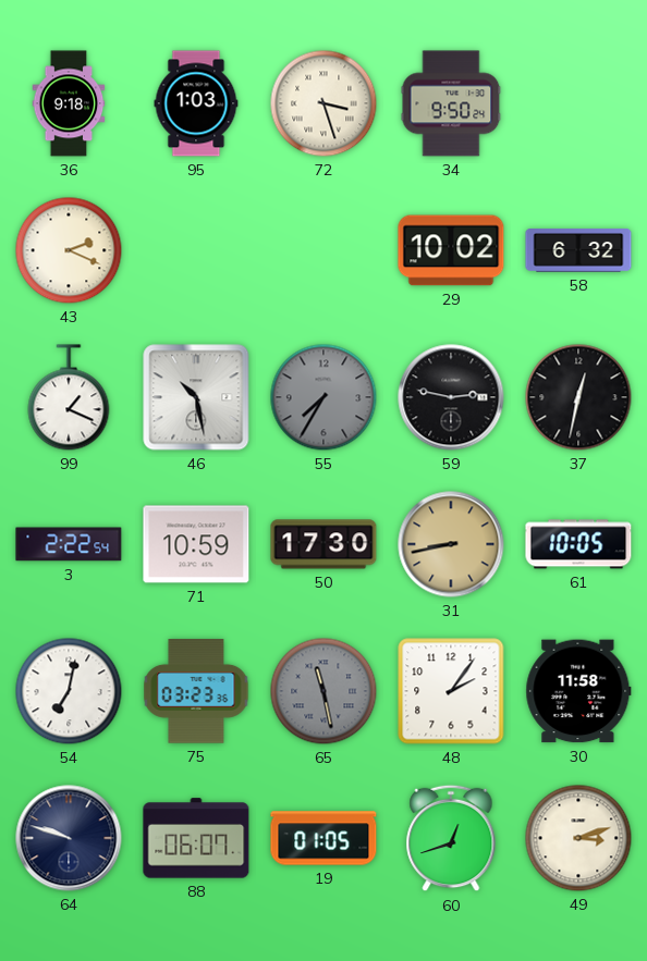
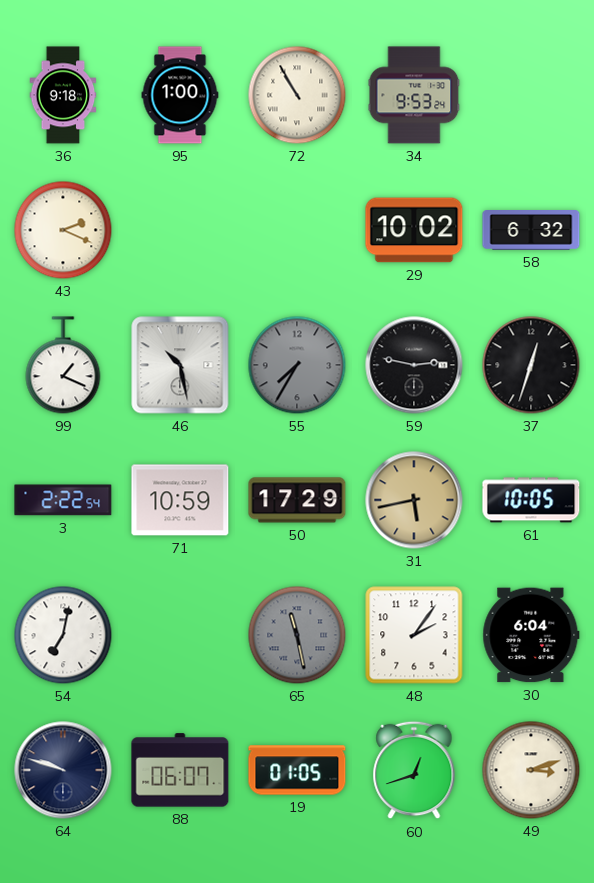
95: 1:03 -> 1:00 (180, 95)
72: 3:27 -> 10:55 (297, 95)
34: 9:50 -> 9:53 (414, 95)
37: 12:32 -> 12:33 (531, 365)
50: 17:30 -> 17:29 (297, 500)
31: 8:43 -> 5:43 (414, 500)
75: 03:23 -> none (196, 691)
30: 11:58 -> 6:04 (531, 635)
